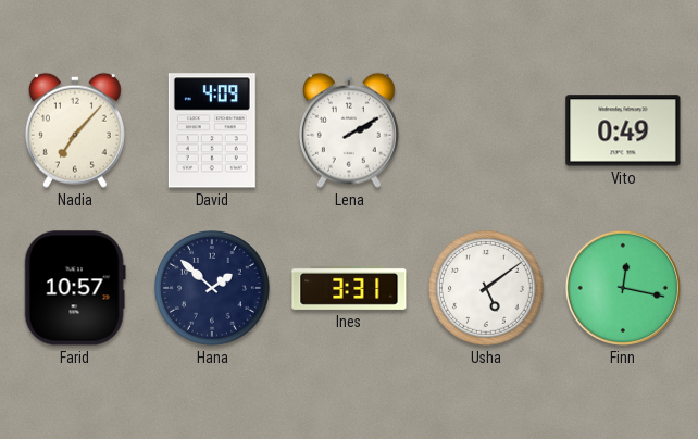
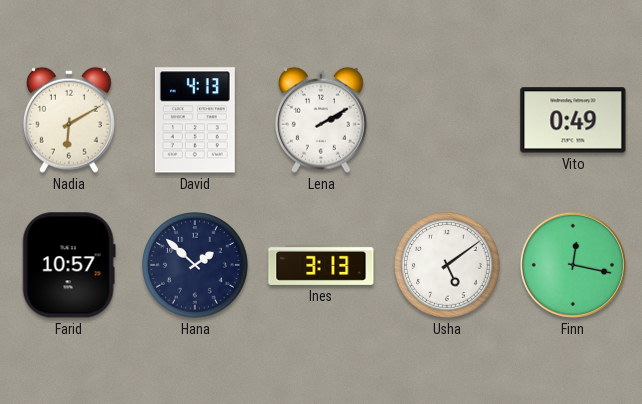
Nadia: 7:07 -> 6:10 (69, 120)
David: 4:09 -> 4:13 (195, 120)
Ines: 3:31 -> 3:13 (321, 265)
